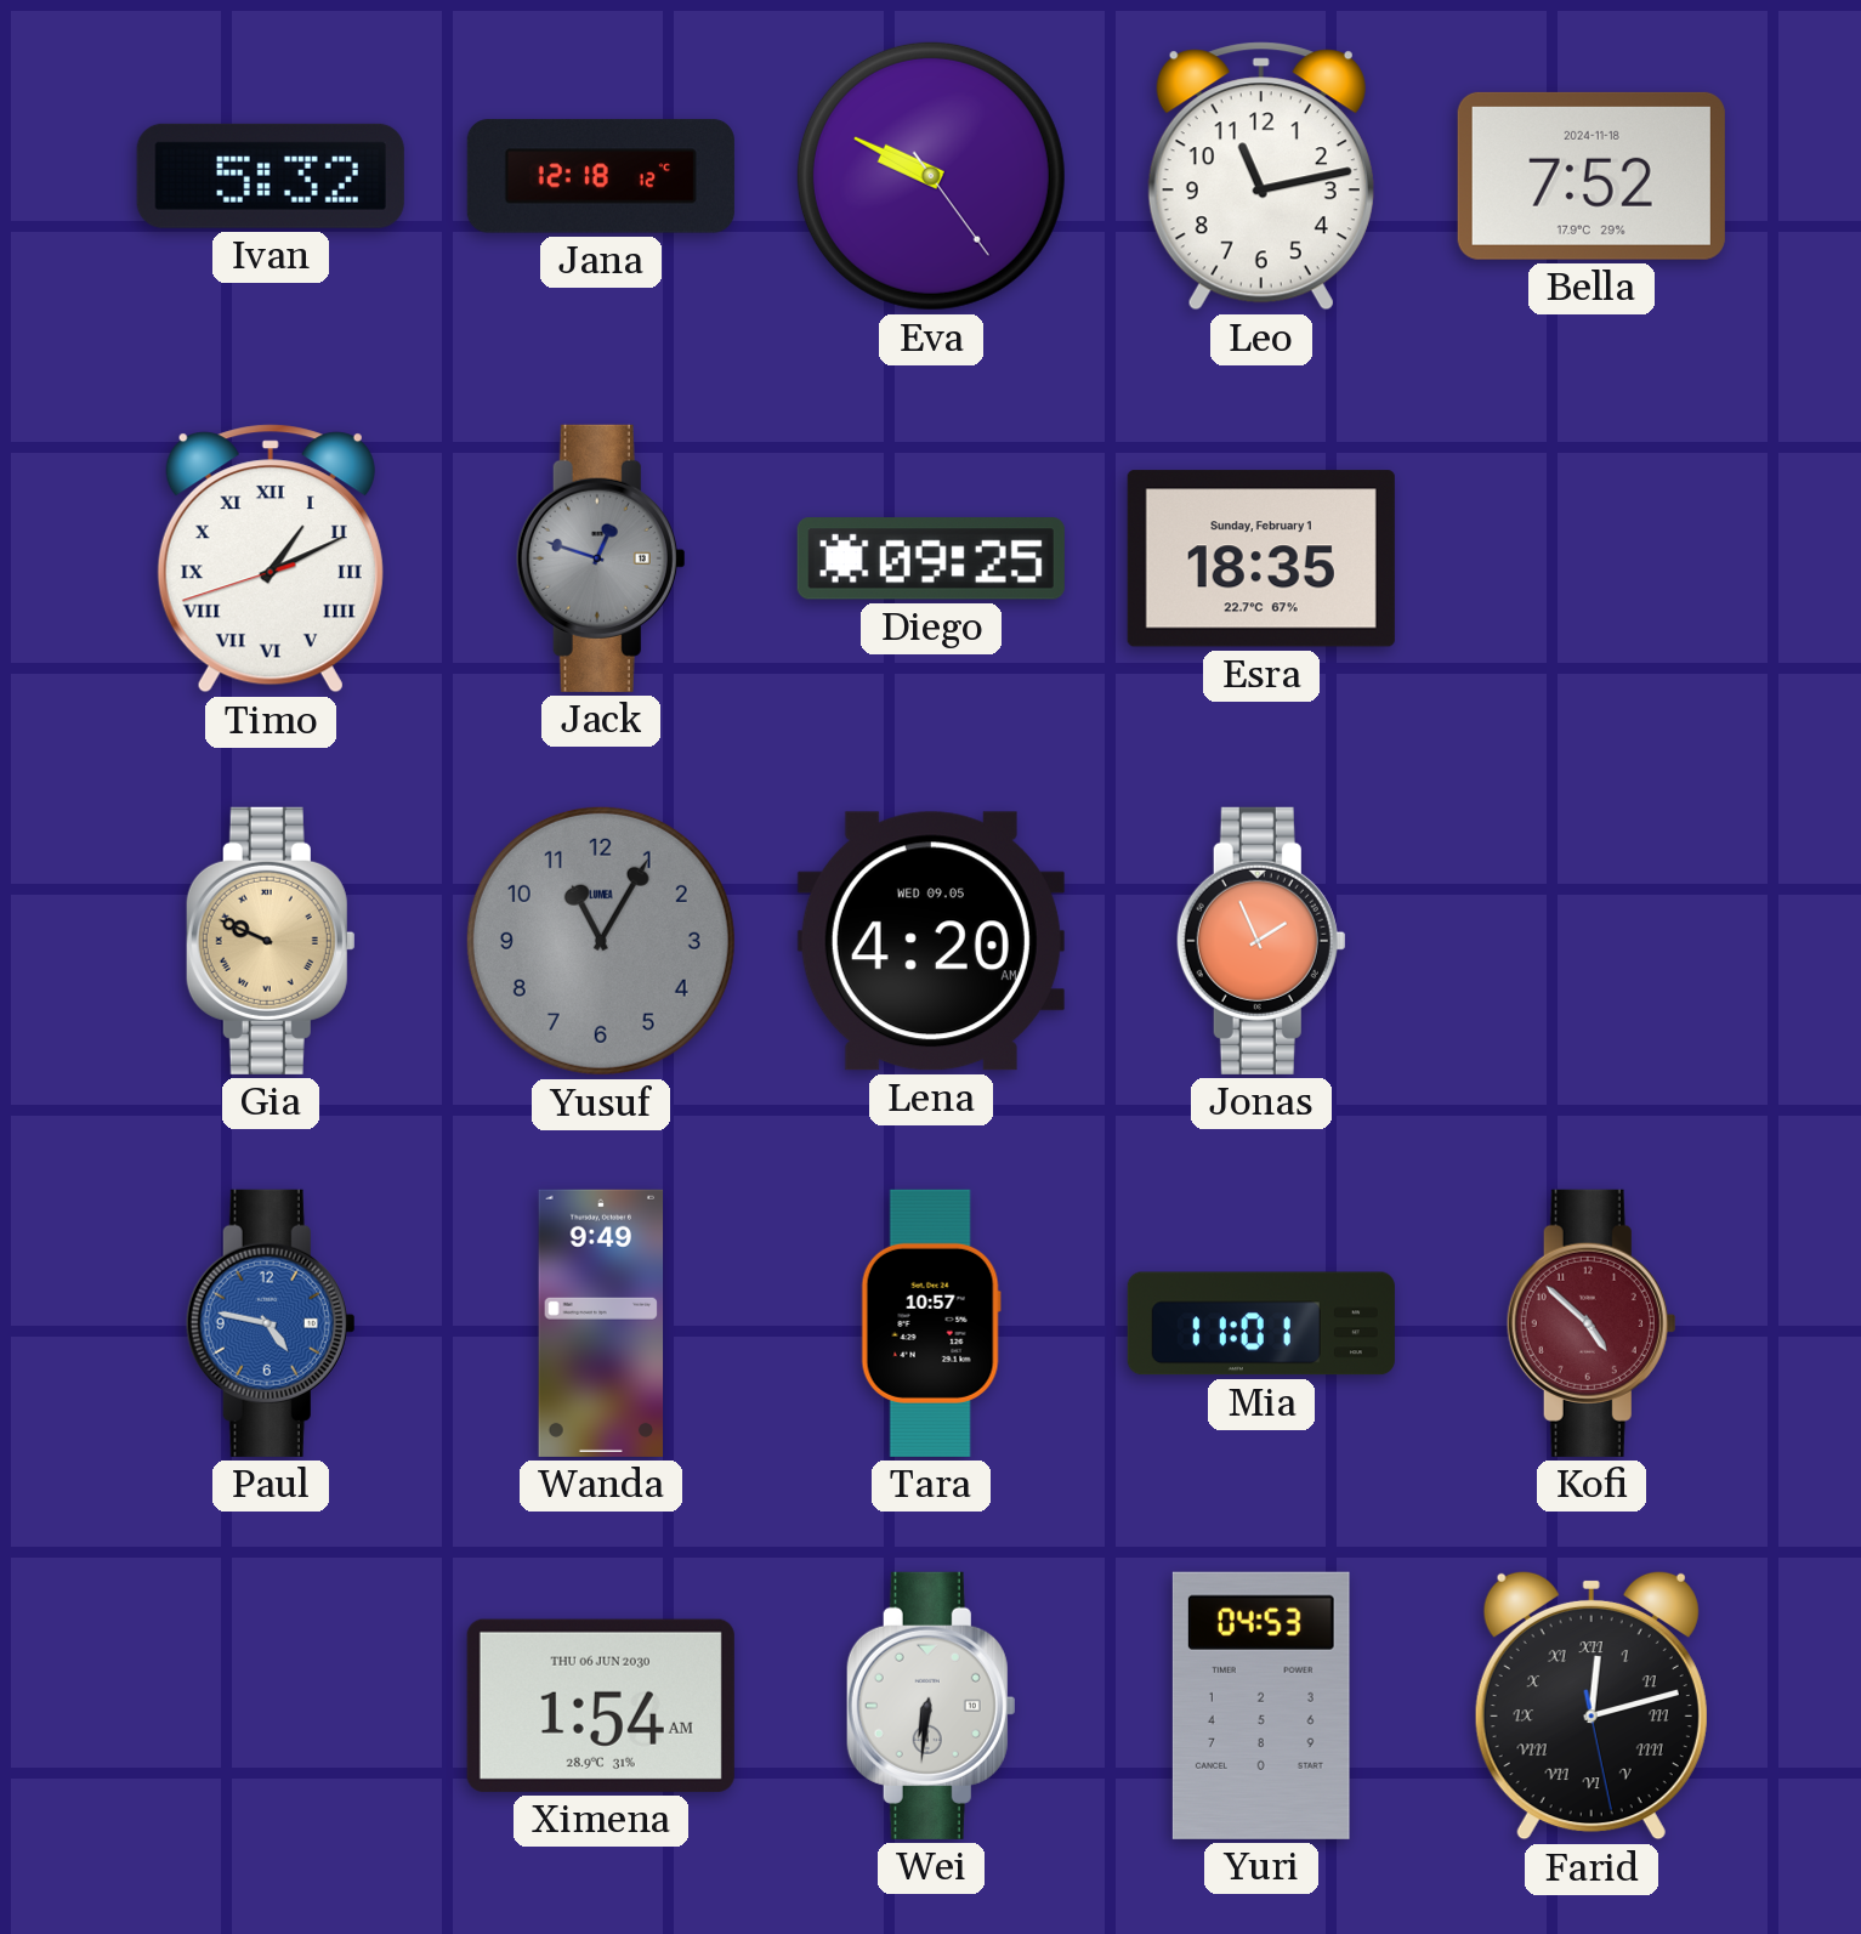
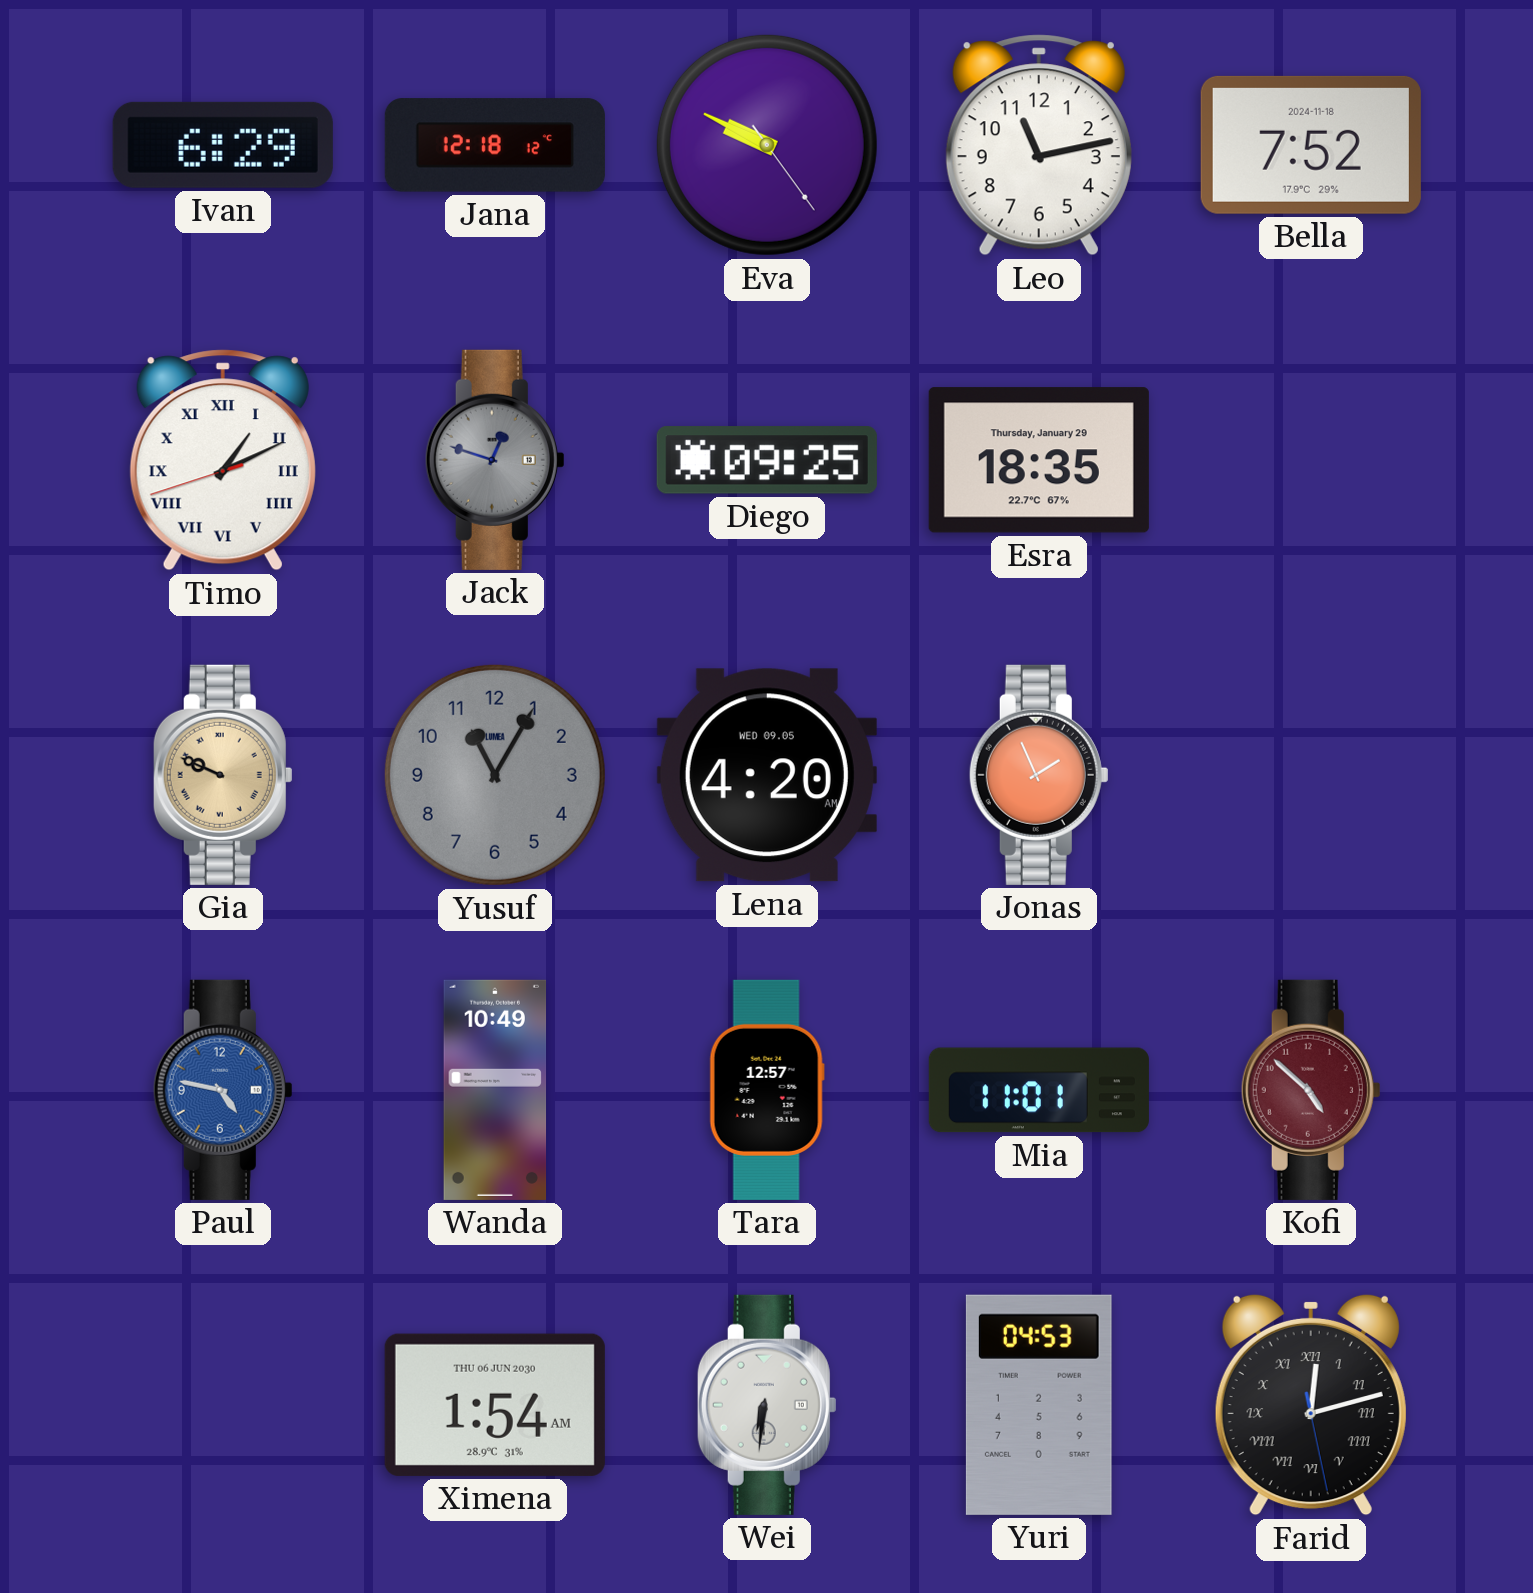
Ivan: 5:32 -> 6:29 (223, 145)
Esra date: Sunday, February 1 -> Thursday, January 29 (1039, 460)
Wanda: 9:49 -> 10:49 (495, 1090)
Tara: 10:57 -> 12:57 (767, 1090)
